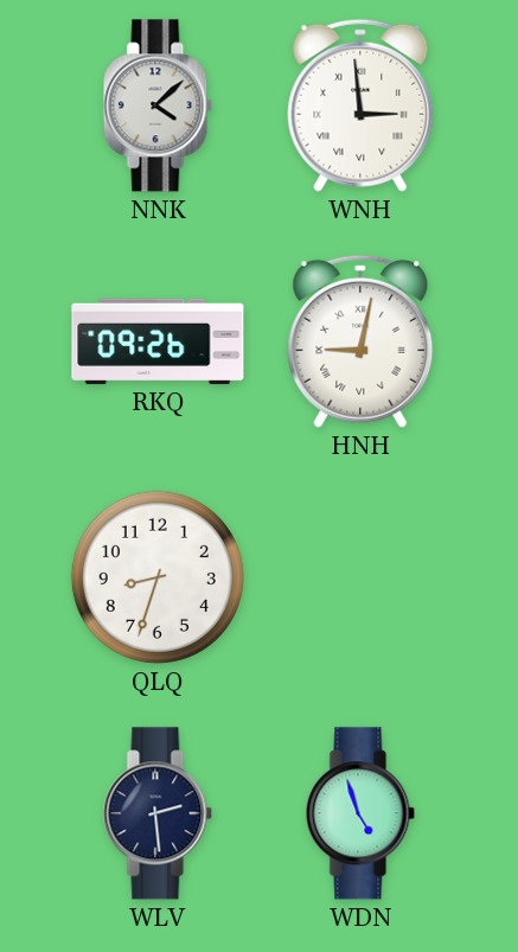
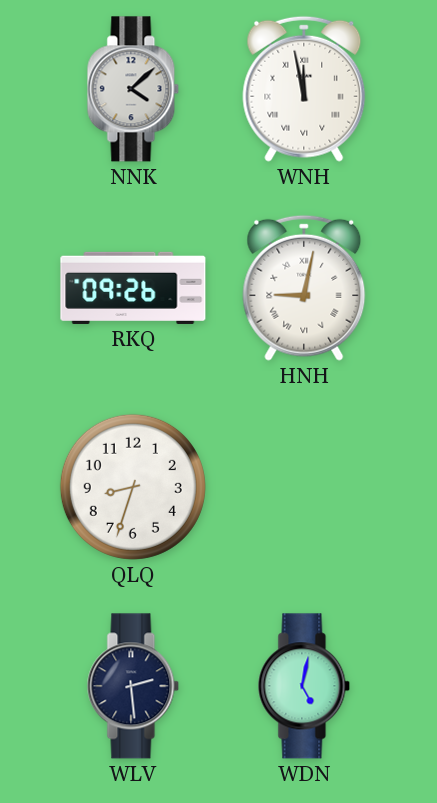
WNH: 2:59 -> 11:58 (304, 89)
WDN: 4:57 -> 5:02 (304, 686)
